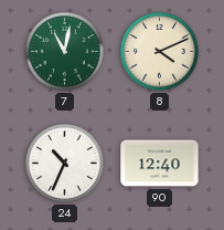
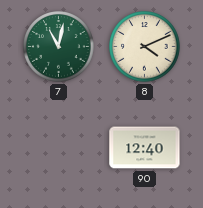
24: 10:34 -> none (65, 164)
